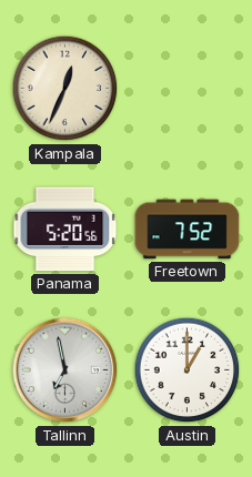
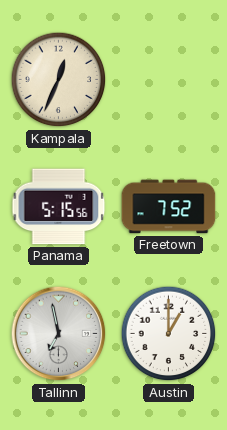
Panama: 5:20 -> 5:15 (59, 207)
